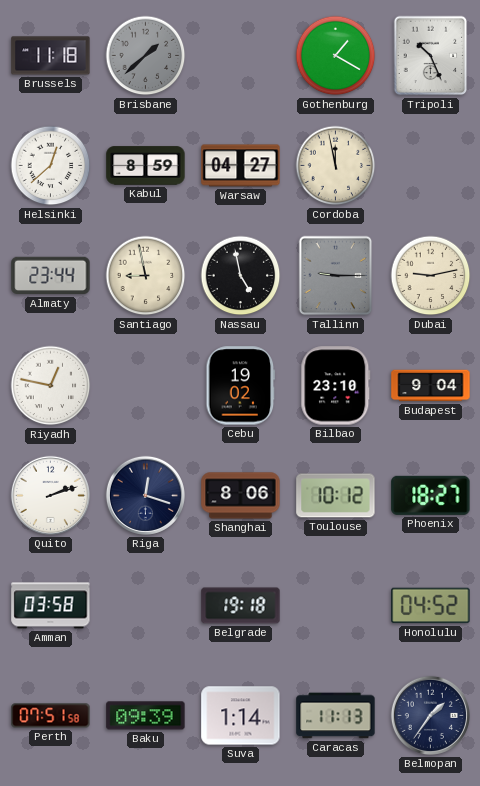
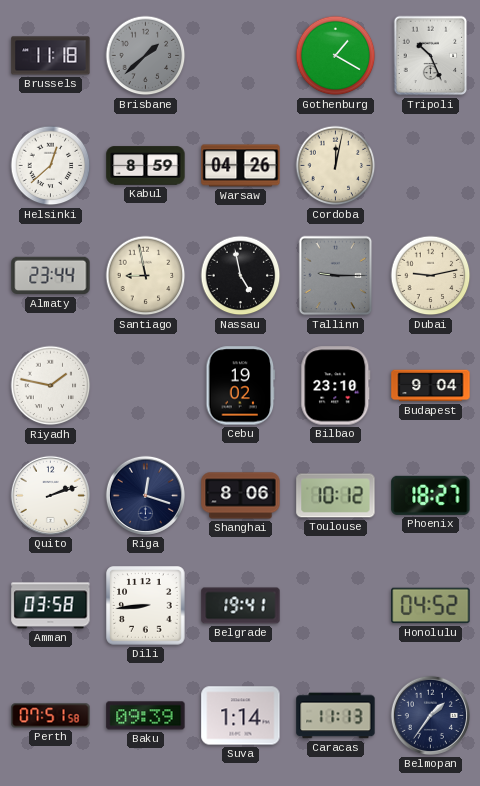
Warsaw: 04:27 -> 04:26 (241, 166)
Cordoba: 11:58 -> 12:02 (336, 166)
Riyadh: 12:47 -> 1:47 (51, 386)
Dili: none -> 8:44 (146, 606)
Belgrade: 19:18 -> 19:41 (241, 606)
